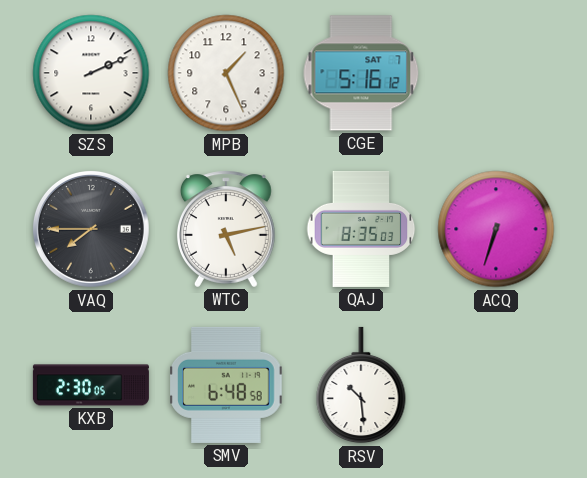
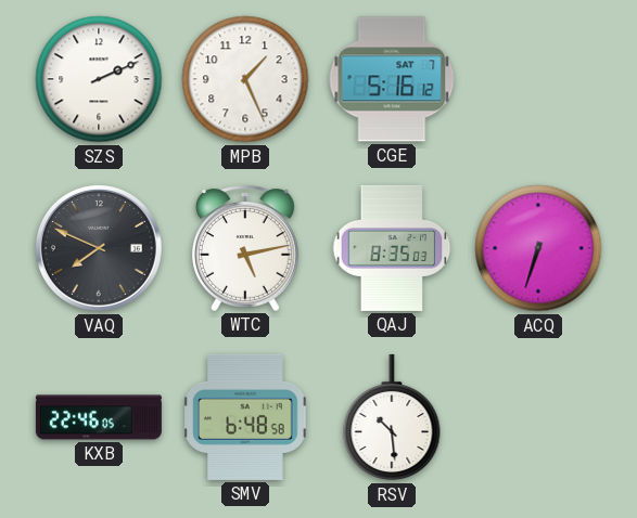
VAQ: 7:45 -> 7:49 (99, 248)
KXB: 2:30 -> 22:46 (99, 417)
